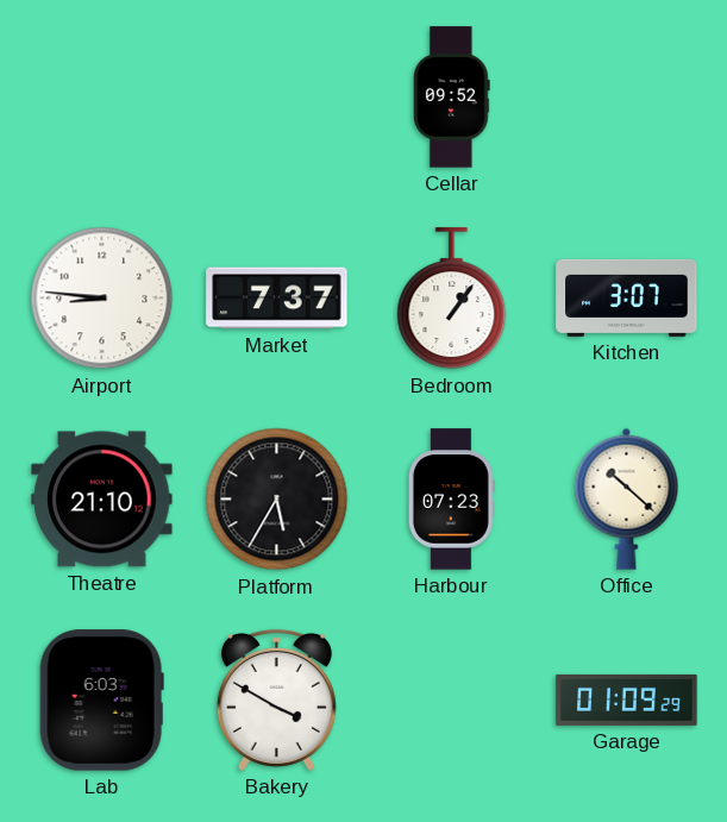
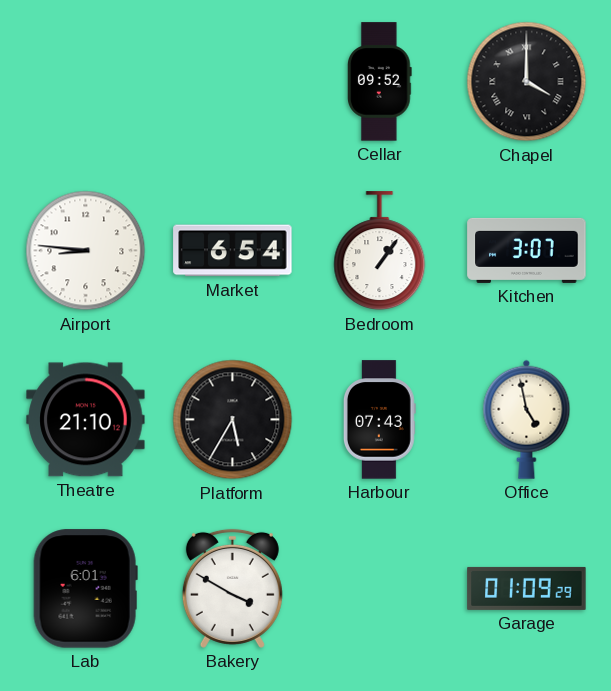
Chapel: none -> 4:00 (527, 82)
Market: 7:37 -> 6:54 (233, 251)
Harbour: 07:23 -> 07:43 (379, 420)
Office: 10:22 -> 4:58 (527, 419)
Lab: 6:03 -> 6:01 (85, 589)
